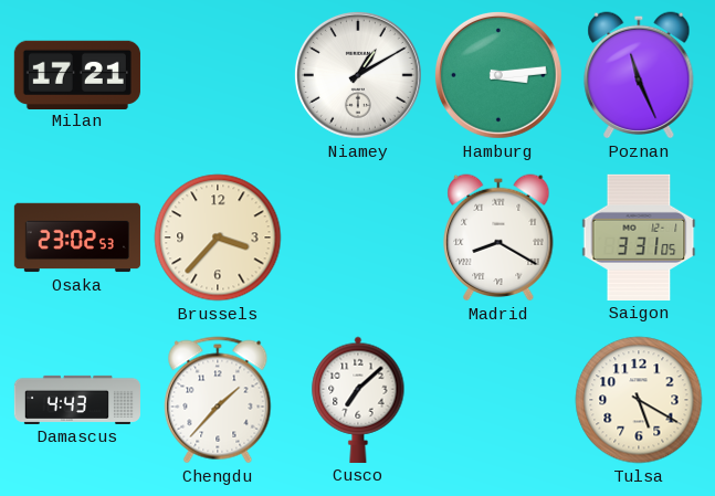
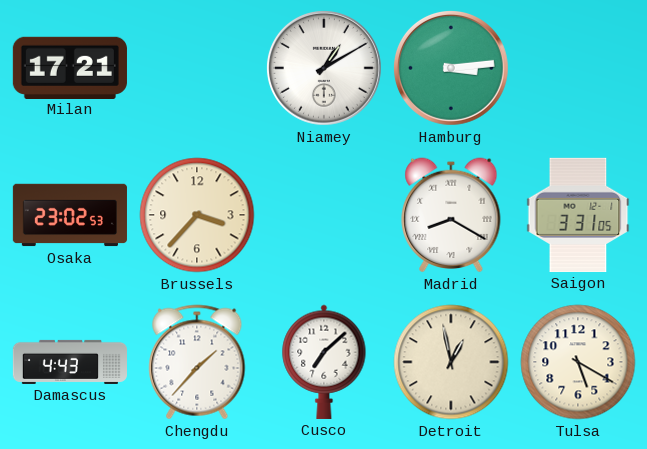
Poznan: 11:26 -> none (639, 75)
Detroit: none -> 12:58 (451, 362)
